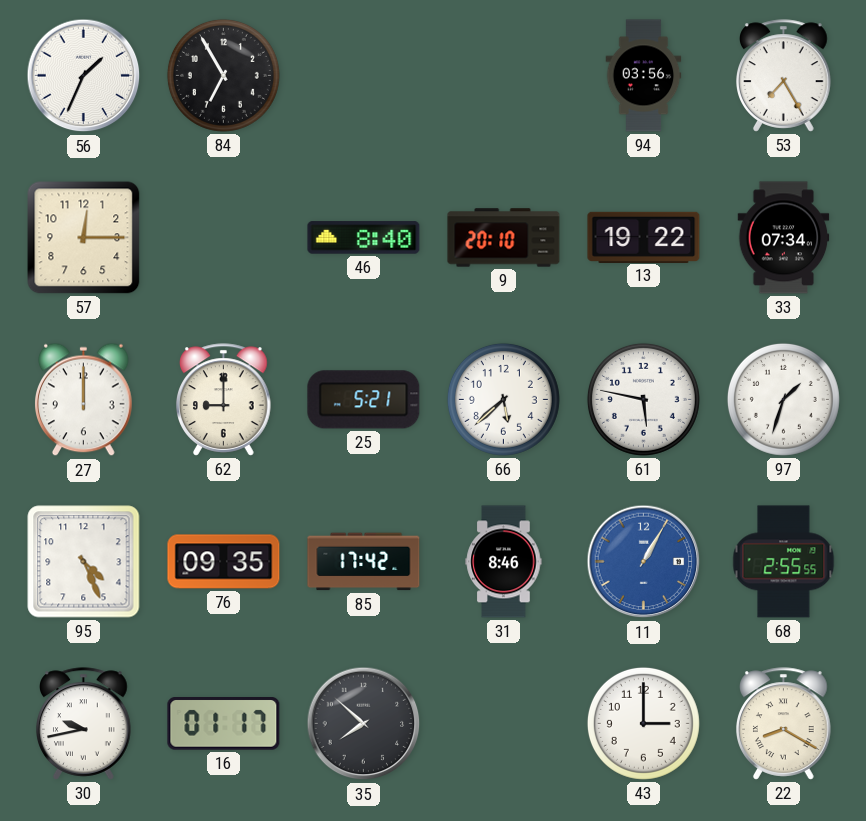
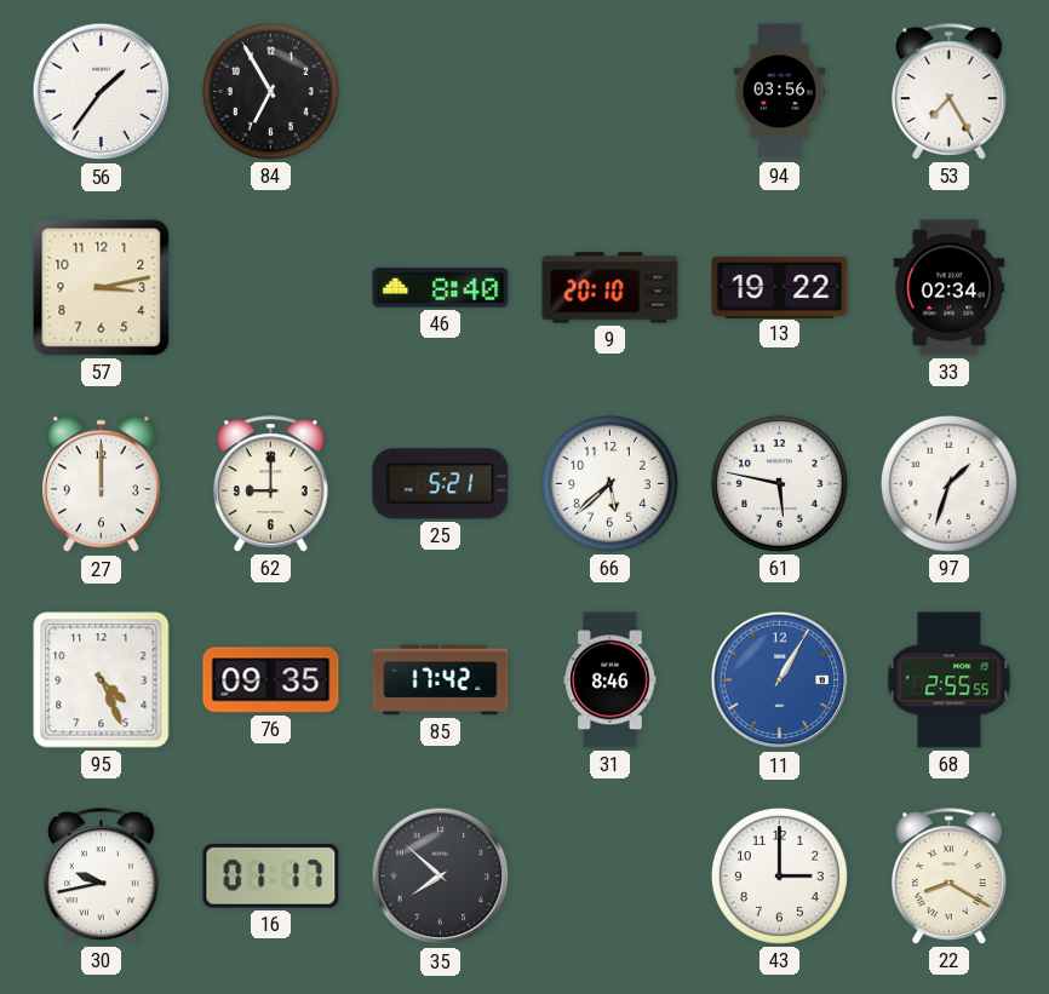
56: 1:34 -> 1:36 (102, 92)
57: 12:15 -> 3:13 (102, 288)
33: 07:34 -> 02:34 (950, 288)
